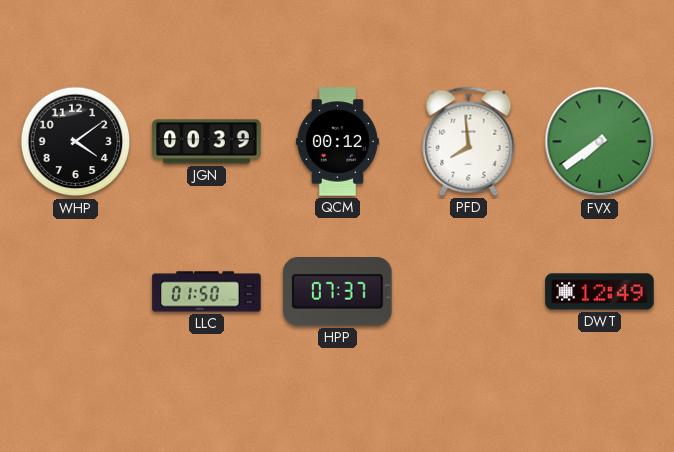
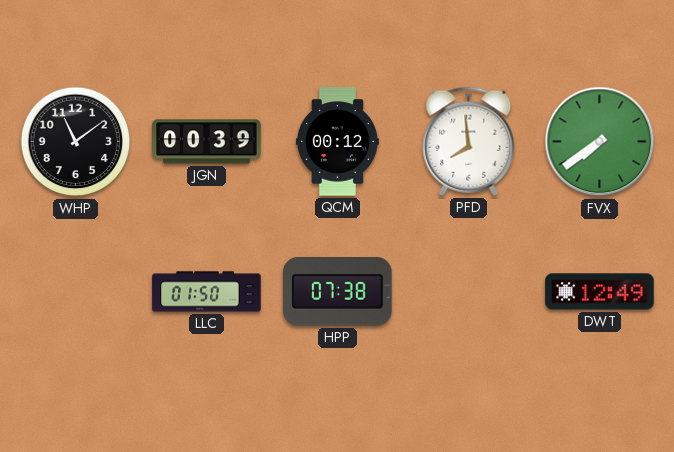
WHP: 4:09 -> 11:09 (76, 142)
HPP: 07:37 -> 07:38 (338, 292)
